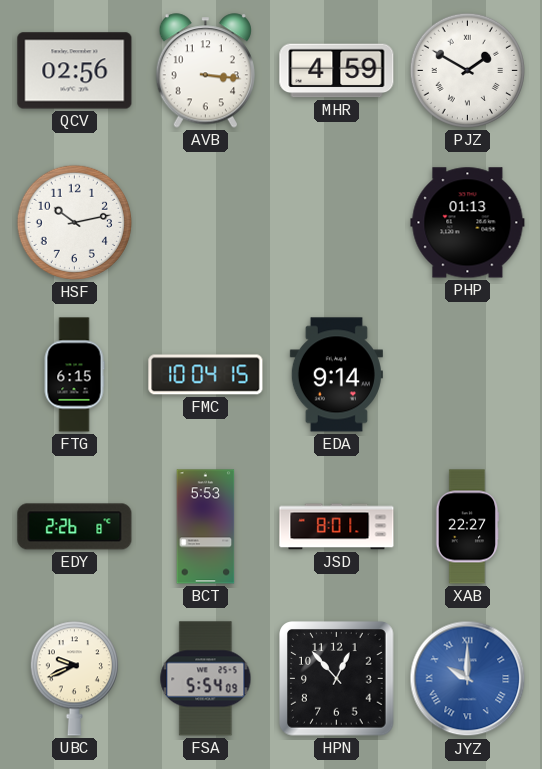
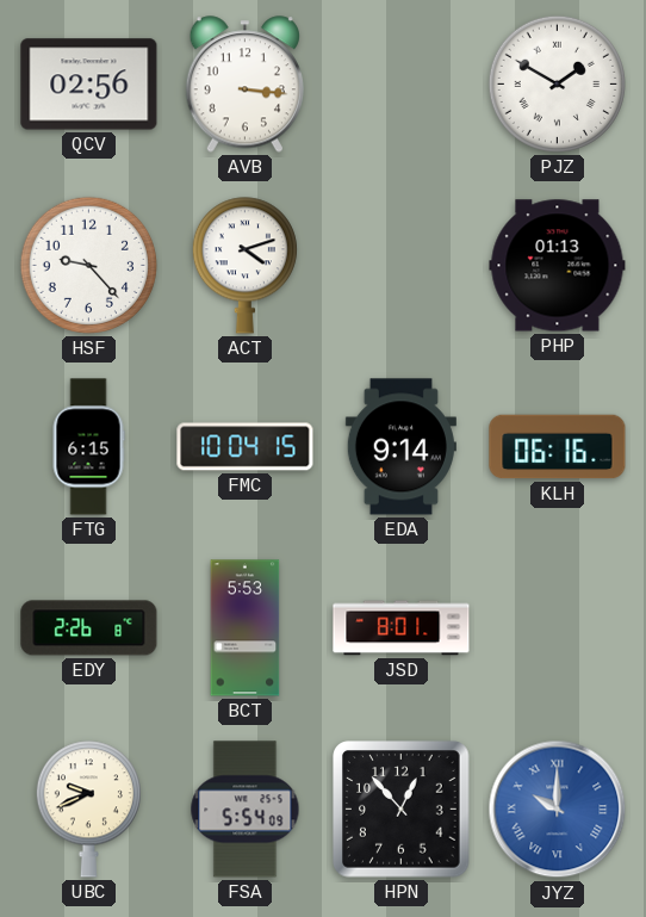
MHR: 4:59 -> none (337, 71)
HSF: 10:13 -> 9:23 (88, 265)
ACT: none -> 4:12 (244, 266)
KLH: none -> 06:16 (558, 447)
XAB: 22:27 -> none (467, 527)
